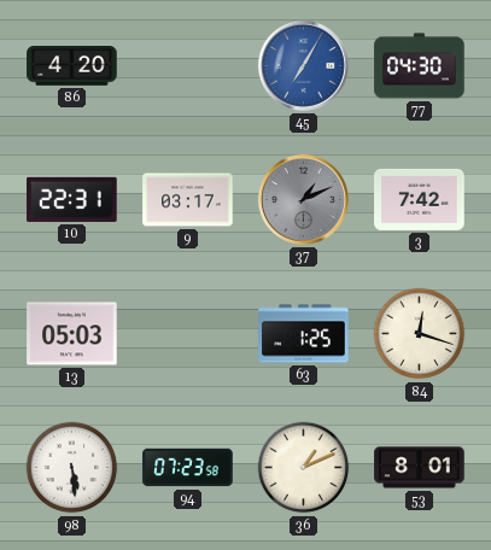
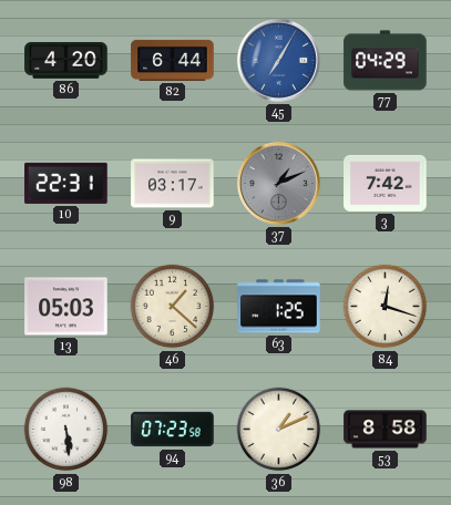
82: none -> 6:44 (173, 60)
77: 04:30 -> 04:29 (386, 61)
46: none -> 1:22 (173, 307)
53: 8:01 -> 8:58 (386, 430)
